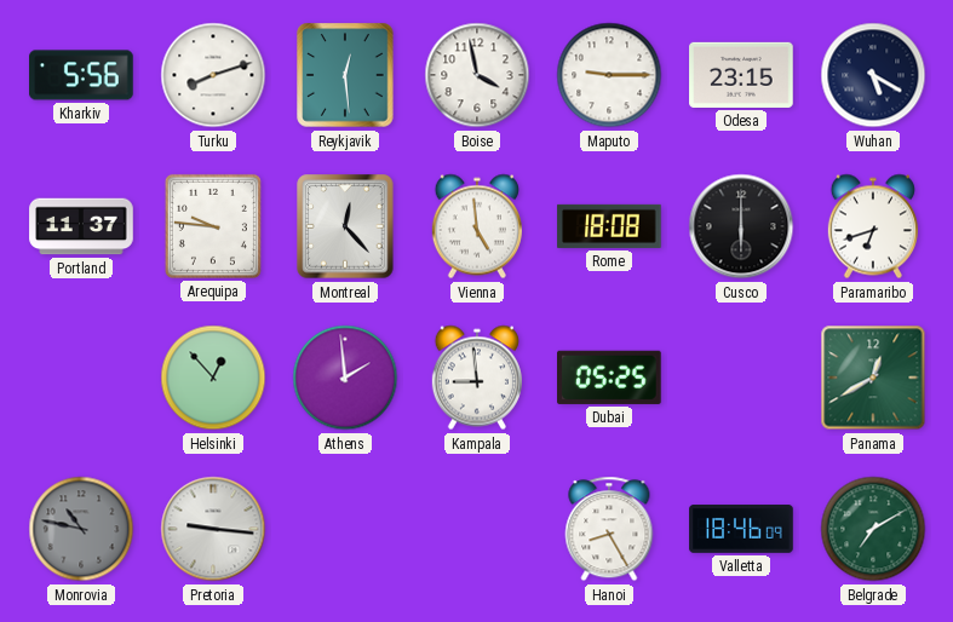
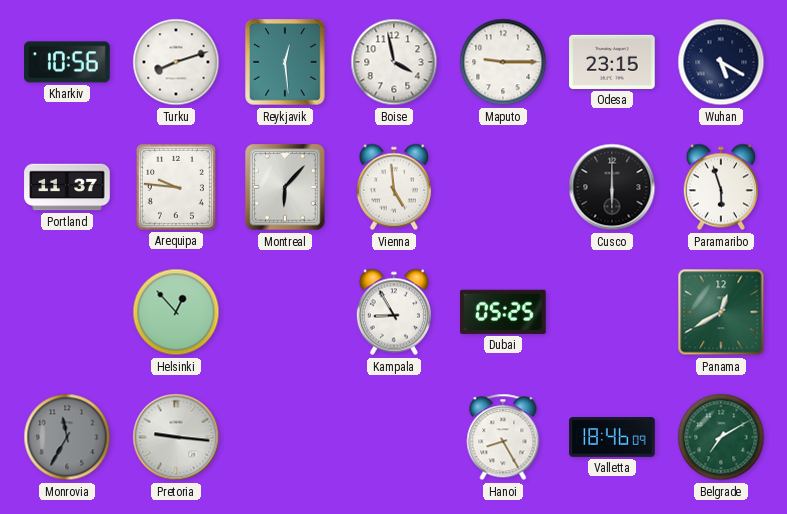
Kharkiv: 5:56 -> 10:56 (67, 62)
Montreal: 12:23 -> 6:07 (285, 187)
Rome: 18:08 -> none (609, 226)
Paramaribo: 6:42 -> 5:57 (721, 187)
Athens: 1:59 -> none (345, 378)
Kampala: 8:59 -> 8:55 (394, 312)
Monrovia: 10:47 -> 11:35 (67, 437)
